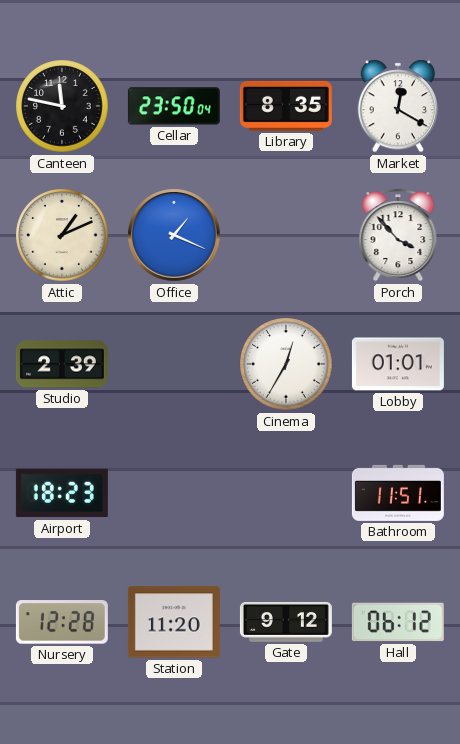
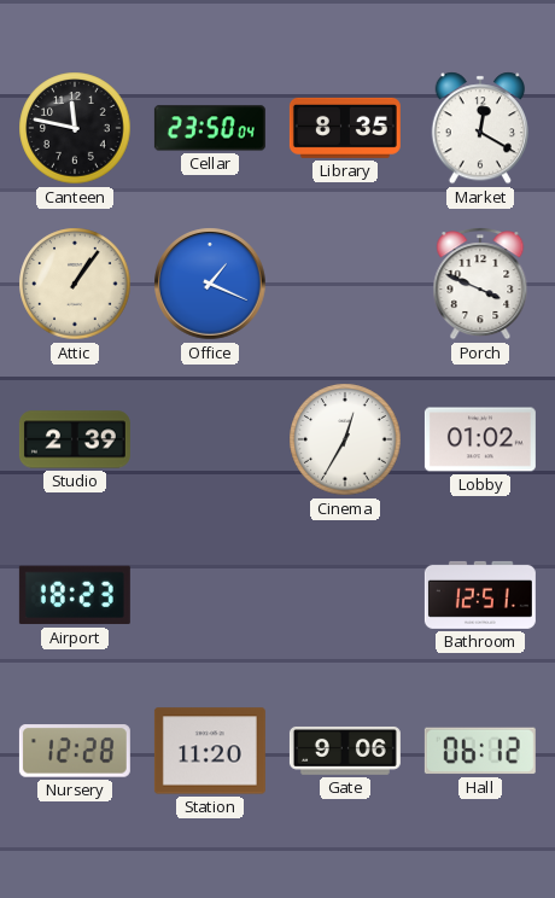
Attic: 1:11 -> 1:06 (75, 284)
Porch: 3:53 -> 3:49 (480, 284)
Lobby: 01:01 -> 01:02 (480, 439)
Bathroom: 11:51 -> 12:51 (480, 595)
Gate: 9:12 -> 9:06 (345, 751)
